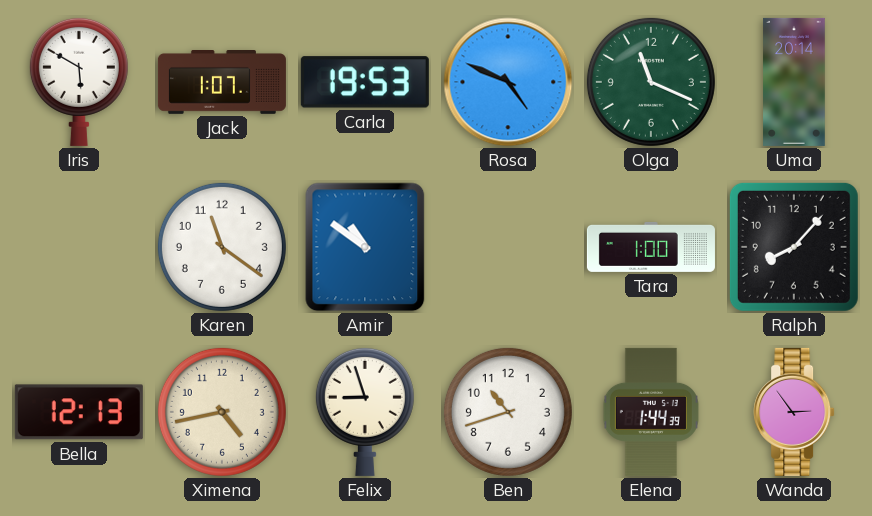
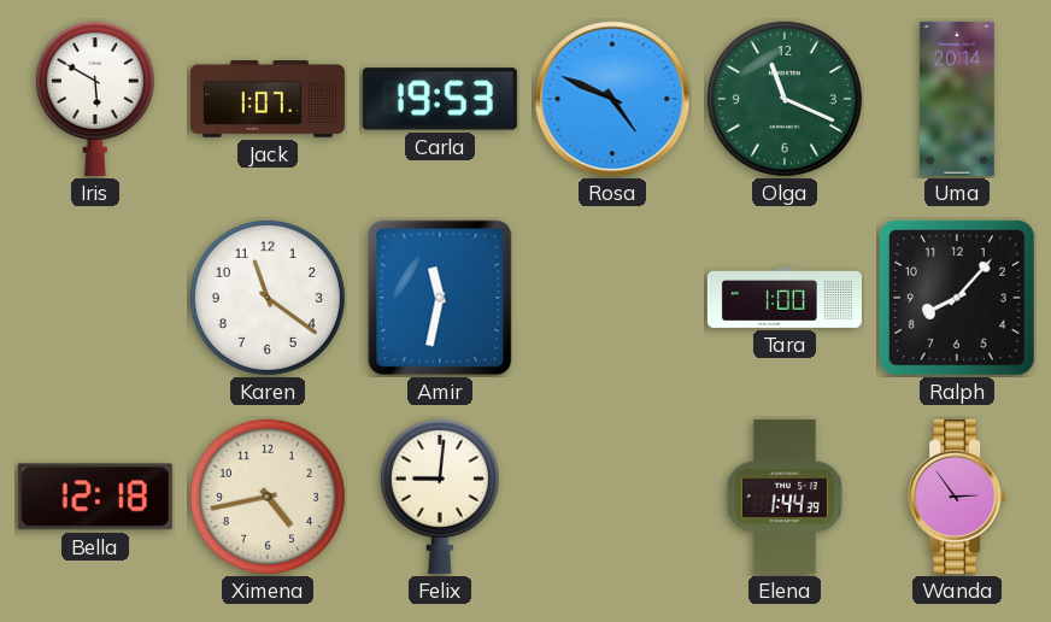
Amir: 10:51 -> 11:32 (440, 298)
Bella: 12:13 -> 12:18 (95, 497)
Felix: 8:57 -> 9:01 (440, 495)
Ben: 10:42 -> none (508, 412)
